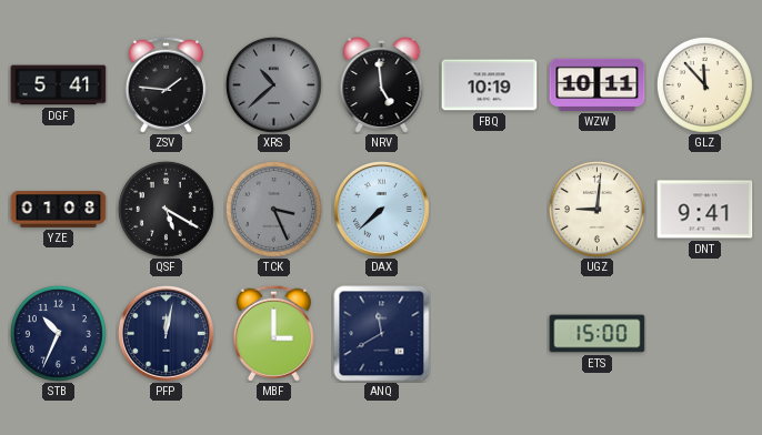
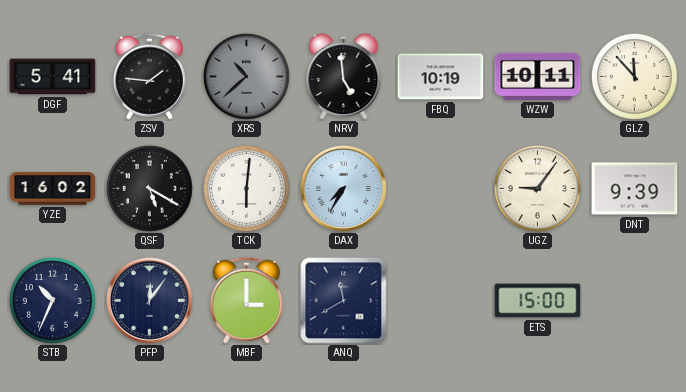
YZE: 01:08 -> 16:02 (53, 189)
TCK: 3:26 -> 6:01 (246, 188)
TCK dial: grey -> white (246, 188)
DAX: 7:38 -> 7:35 (343, 188)
UGZ: 9:01 -> 9:06 (537, 188)
DNT: 9:41 -> 9:39 (635, 189)
PFP: 12:02 -> 12:06 (149, 300)
